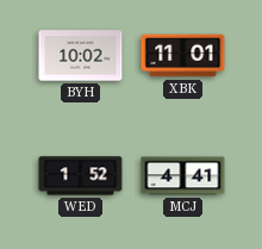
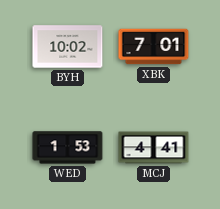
XBK: 11:01 -> 7:01 (154, 47)
WED: 1:52 -> 1:53 (68, 148)
